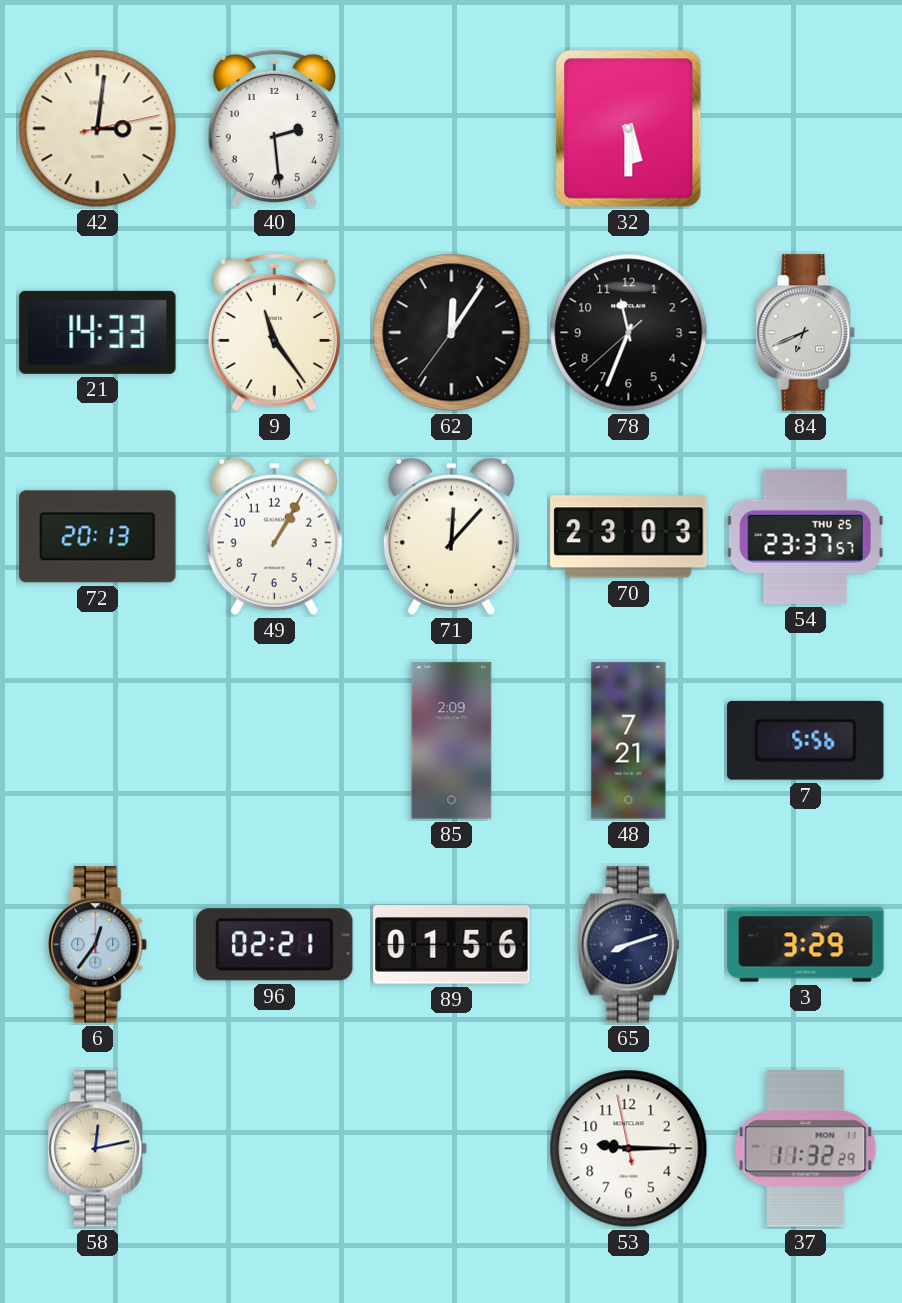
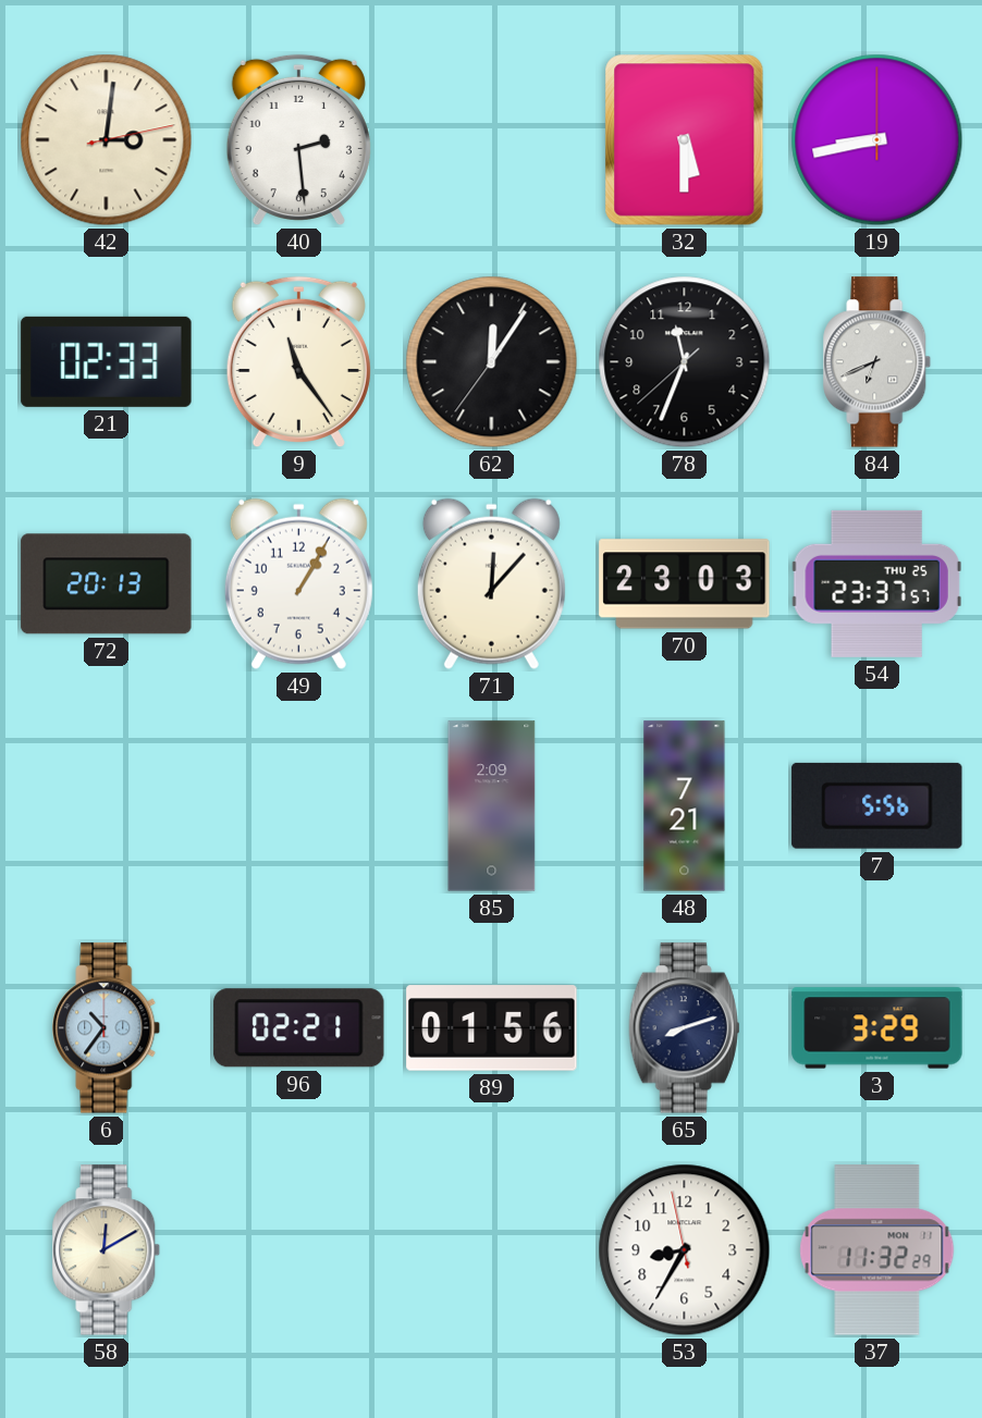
19: none -> 8:43 (877, 140)
21: 14:33 -> 02:33 (107, 361)
6: 12:36 -> 10:36 (107, 1028)
58: 12:13 -> 12:10 (107, 1250)
53: 9:14 -> 8:34 (685, 1250)
